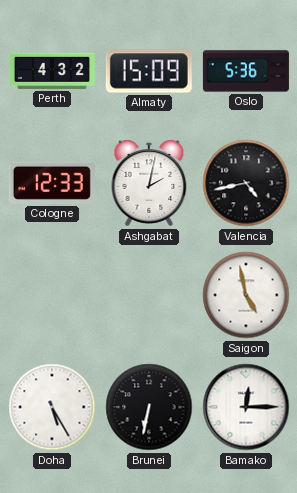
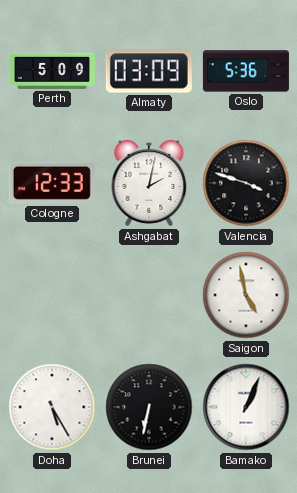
Perth: 4:32 -> 5:09 (52, 71)
Almaty: 15:09 -> 03:09 (149, 71)
Valencia: 4:43 -> 3:48 (246, 183)
Bamako: 12:15 -> 1:04 (246, 407)
